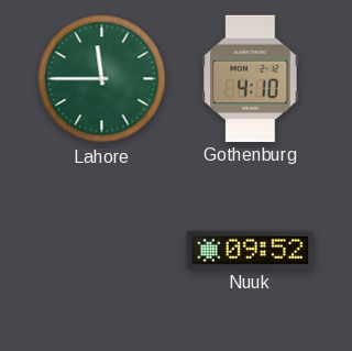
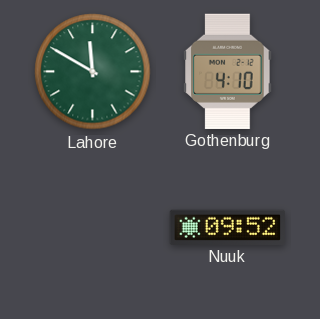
Lahore: 11:45 -> 11:50 (93, 72)
